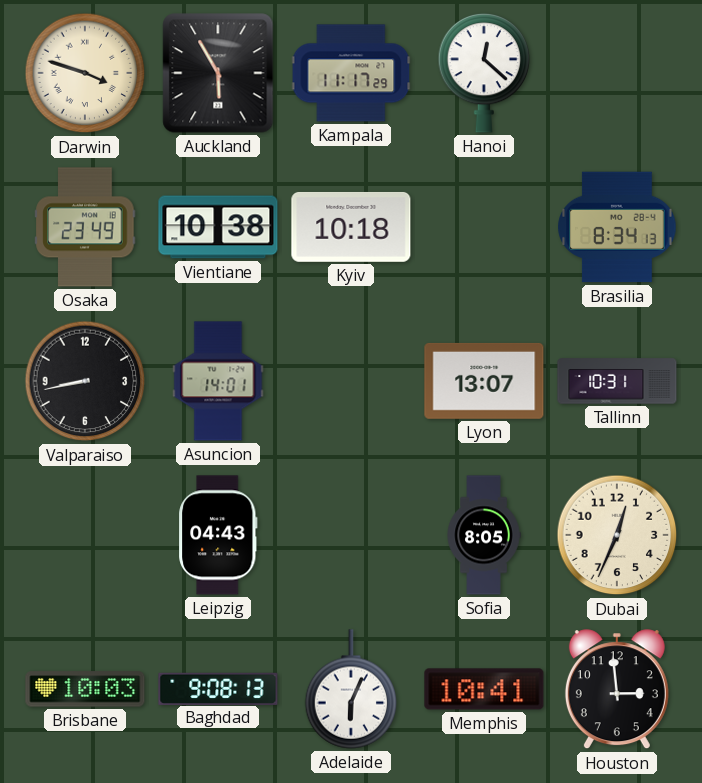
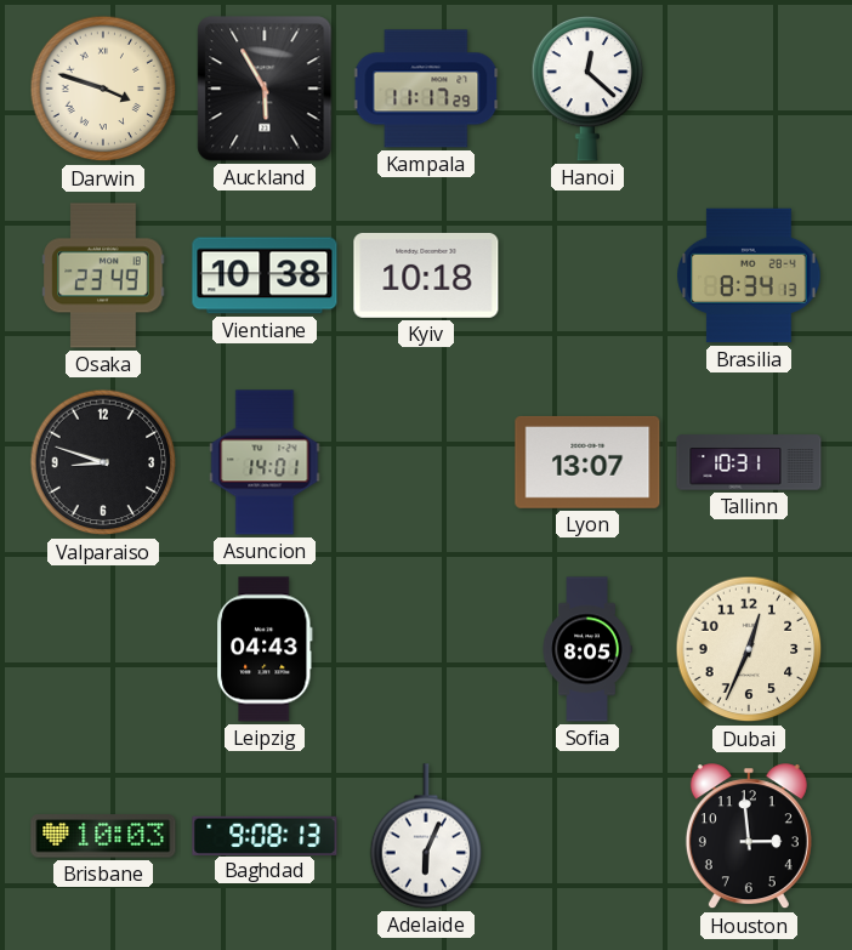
Valparaiso: 8:43 -> 8:48 (103, 462)
Memphis: 10:41 -> none (484, 689)
